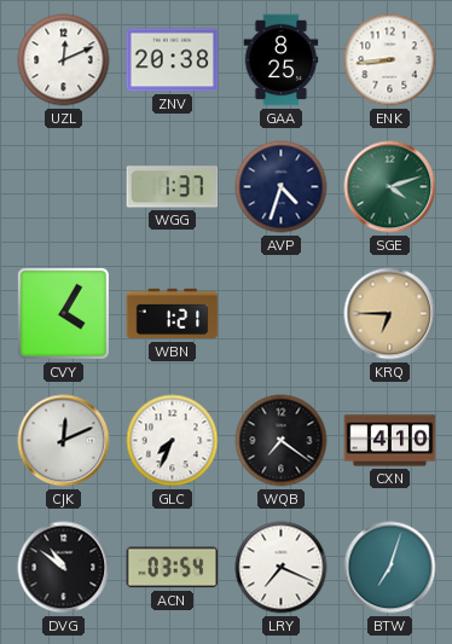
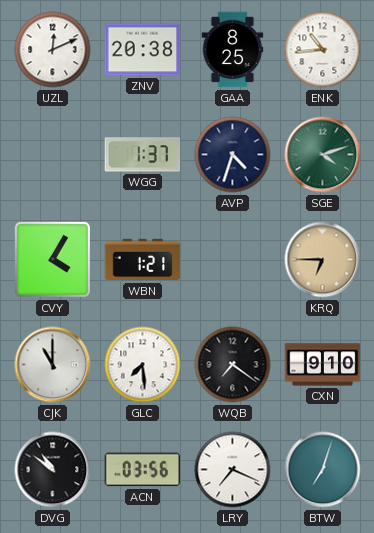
ENK: 8:44 -> 10:44 (323, 50)
CJK: 12:11 -> 11:00 (53, 365)
GLC: 7:34 -> 7:29 (143, 365)
CXN: 4:10 -> 9:10 (323, 365)
ACN: 03:54 -> 03:56 (143, 470)
